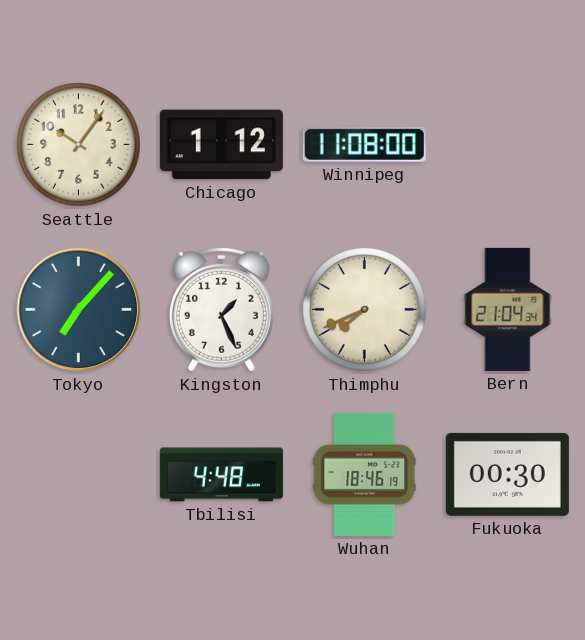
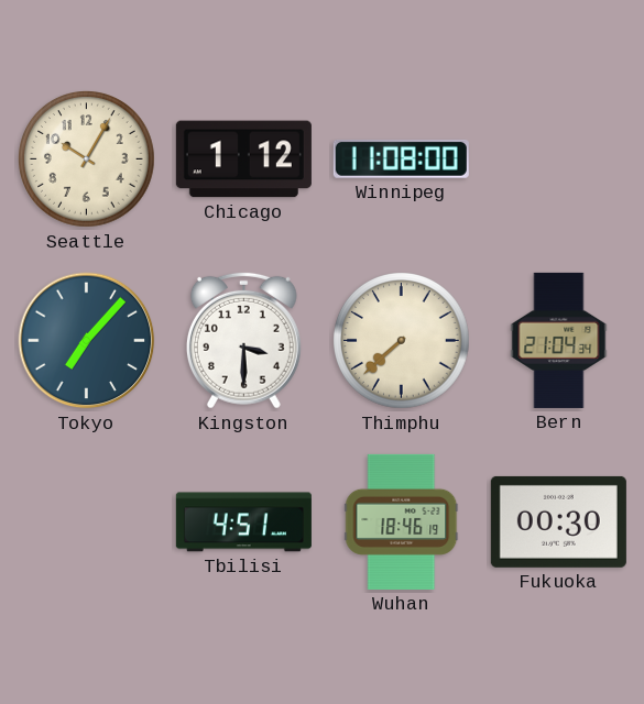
Seattle: 10:06 -> 10:05 (87, 159)
Kingston: 1:26 -> 3:30 (243, 340)
Thimphu: 7:41 -> 7:38 (402, 341)
Tbilisi: 4:48 -> 4:51 (243, 522)
